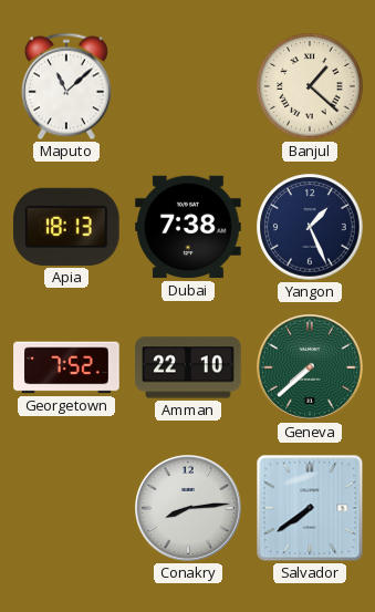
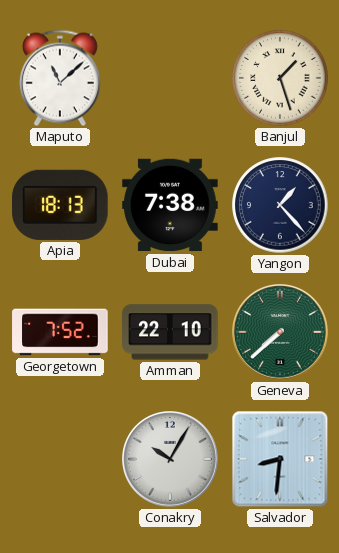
Banjul: 1:22 -> 1:27 (280, 78)
Yangon: 1:26 -> 1:23 (280, 205)
Conakry: 8:14 -> 10:05 (171, 460)
Salvador: 7:39 -> 8:31 (280, 459)
